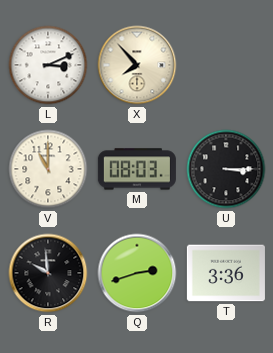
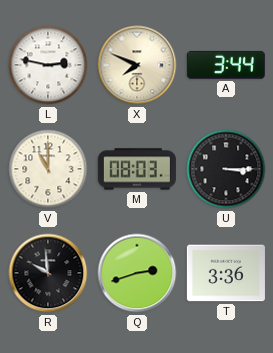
L: 3:11 -> 2:47 (48, 65)
X: 7:53 -> 7:49 (137, 65)
A: none -> 3:44 (226, 65)
